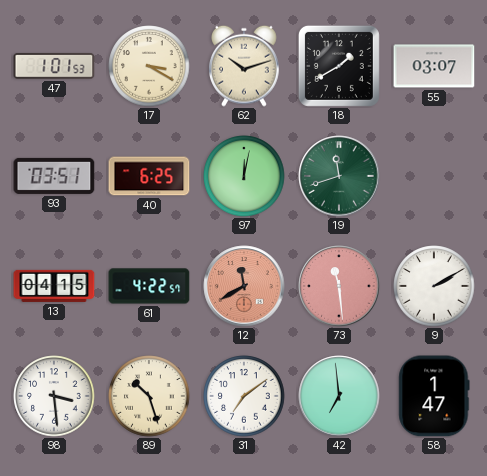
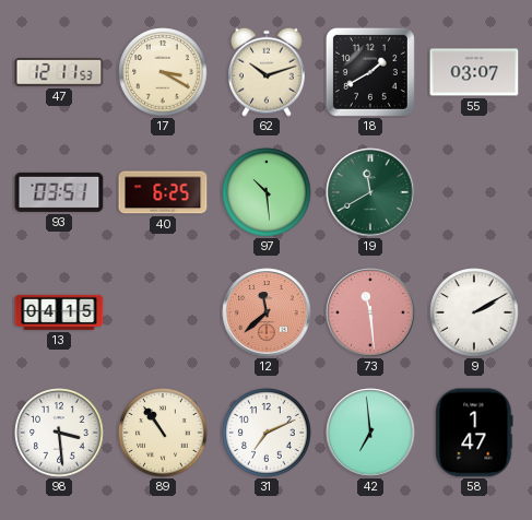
47: 1:01 -> 12:11 (59, 72)
97: 12:02 -> 10:29 (267, 192)
19: 11:42 -> 11:40 (370, 192)
61: 4:22 -> none (149, 286)
12: 11:40 -> 11:38 (267, 312)
89: 10:27 -> 10:54 (163, 433)
31: 7:09 -> 7:11 (267, 433)
